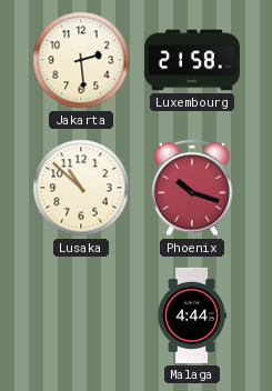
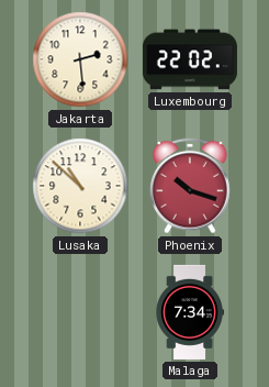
Luxembourg: 21:58 -> 22:02 (190, 59)
Malaga: 4:44 -> 7:34 (189, 312)
